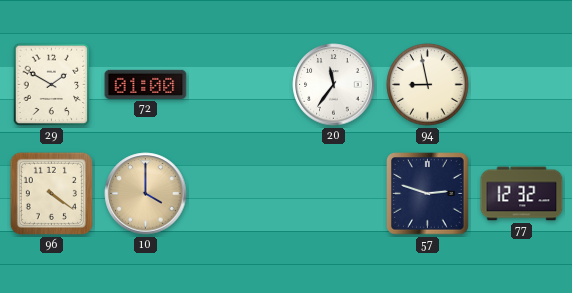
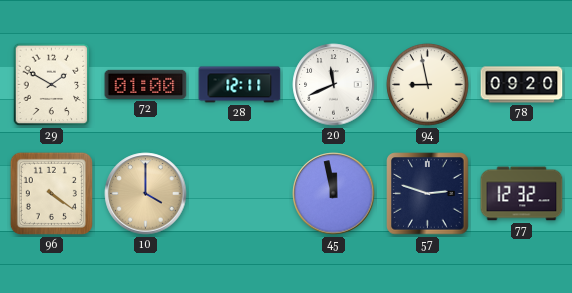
28: none -> 12:11 (240, 85)
20: 11:36 -> 11:41 (334, 85)
78: none -> 09:20 (522, 85)
45: none -> 11:58 (334, 194)
